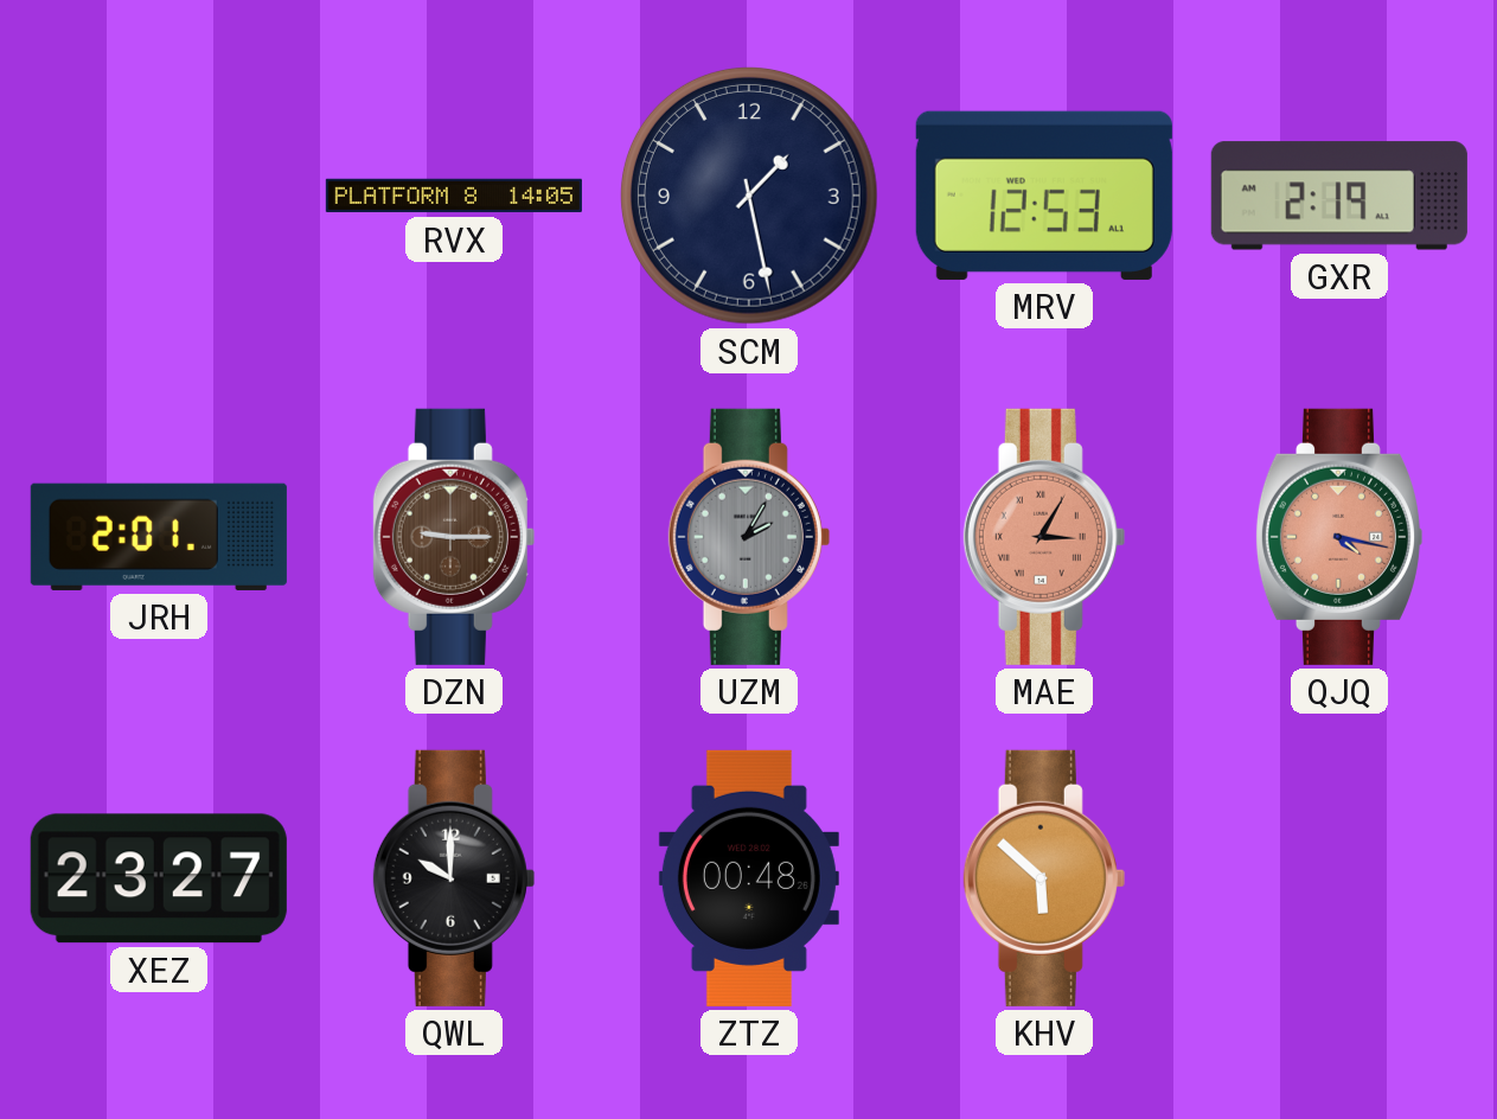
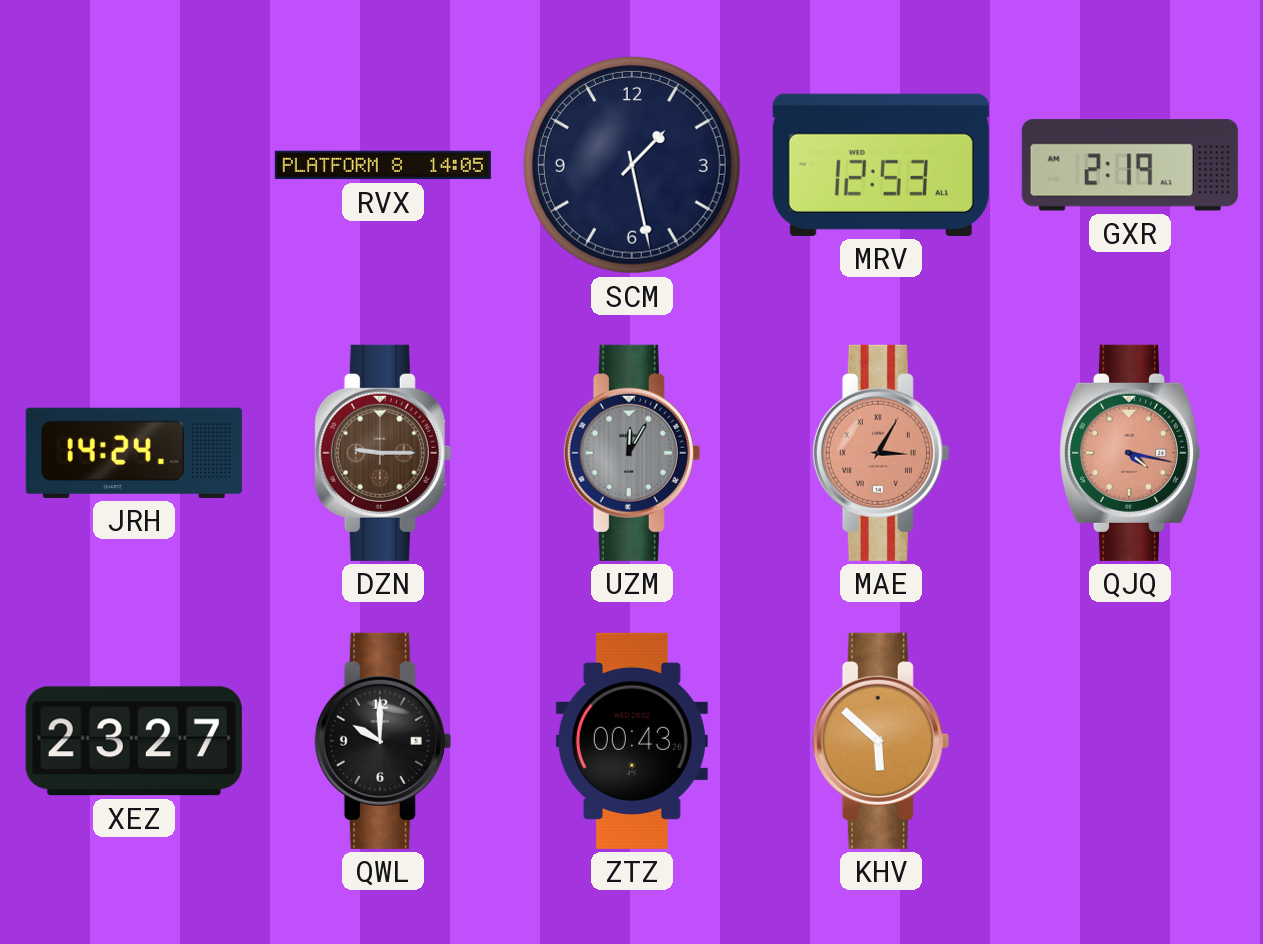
JRH: 2:01 -> 14:24 (134, 453)
UZM: 2:05 -> 12:05 (632, 453)
ZTZ: 00:48 -> 00:43 (632, 741)
